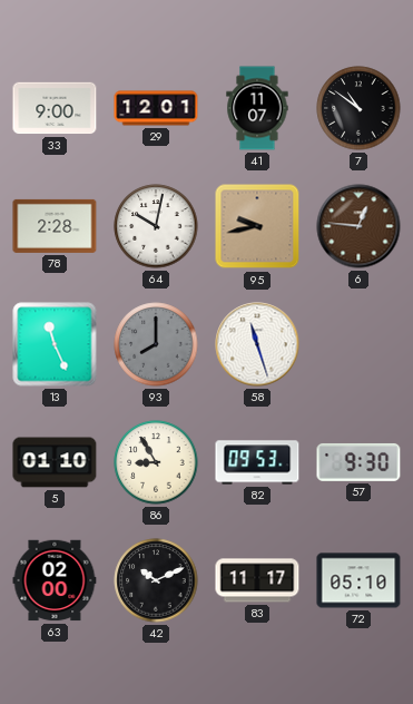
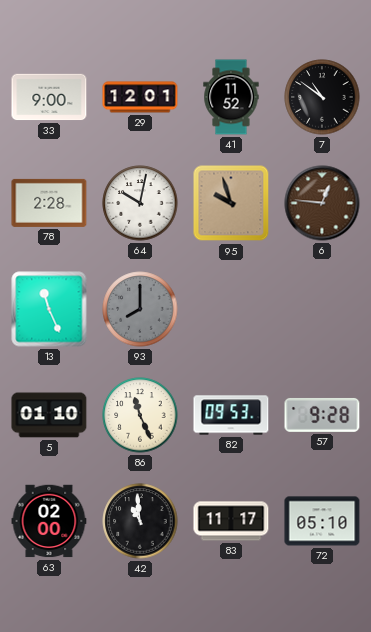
41: 11:07 -> 11:52 (231, 97)
95: 9:43 -> 9:57 (231, 203)
58: 11:27 -> none (257, 344)
86: 8:55 -> 11:26 (140, 415)
57: 9:30 -> 9:28 (322, 415)
42: 10:11 -> 10:59 (140, 521)
